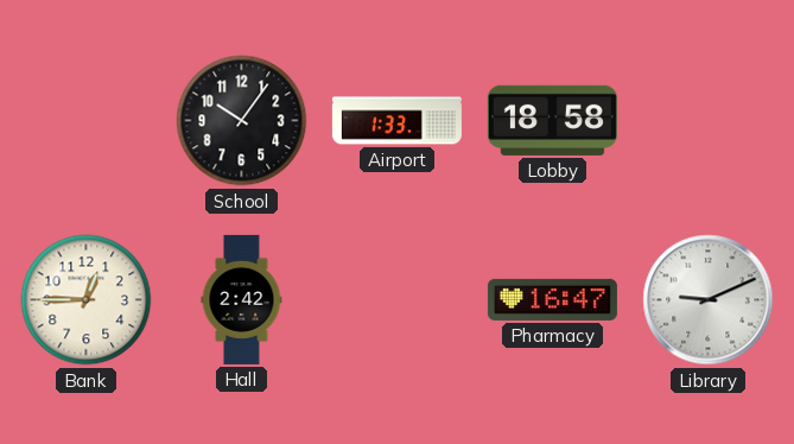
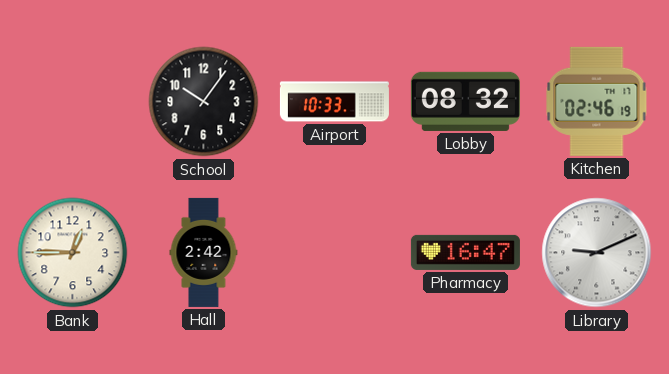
Airport: 1:33 -> 10:33 (334, 102)
Lobby: 18:58 -> 08:32 (465, 101)
Kitchen: none -> 02:46 (597, 101)
